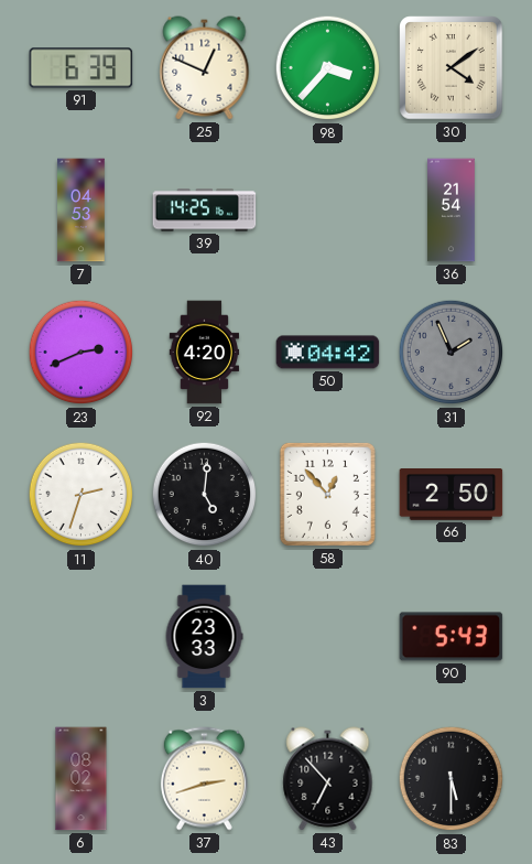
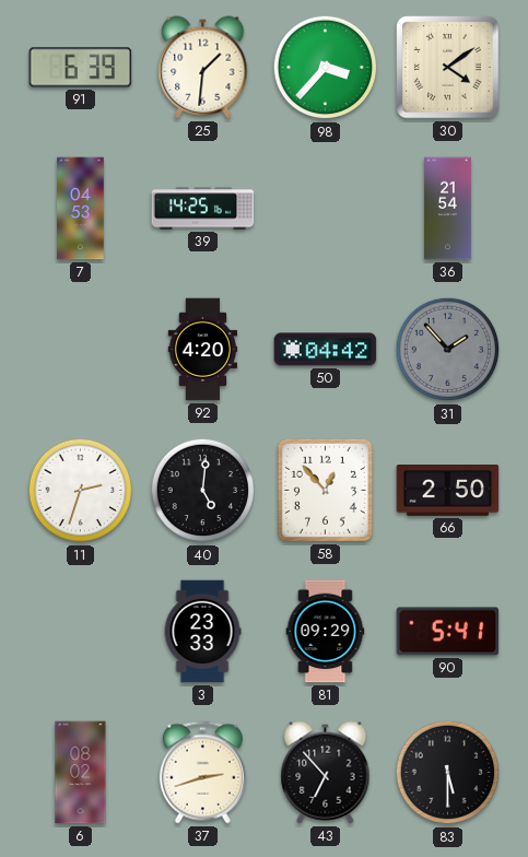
25: 12:49 -> 1:31 (203, 68)
23: 2:41 -> none (82, 353)
31: 1:56 -> 1:53 (448, 350)
81: none -> 09:29 (326, 632)
90: 5:43 -> 5:41 (448, 632)
